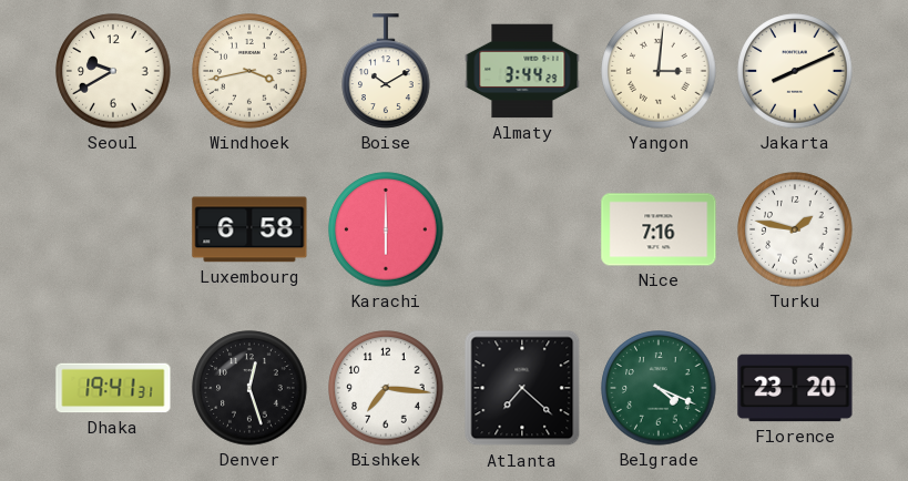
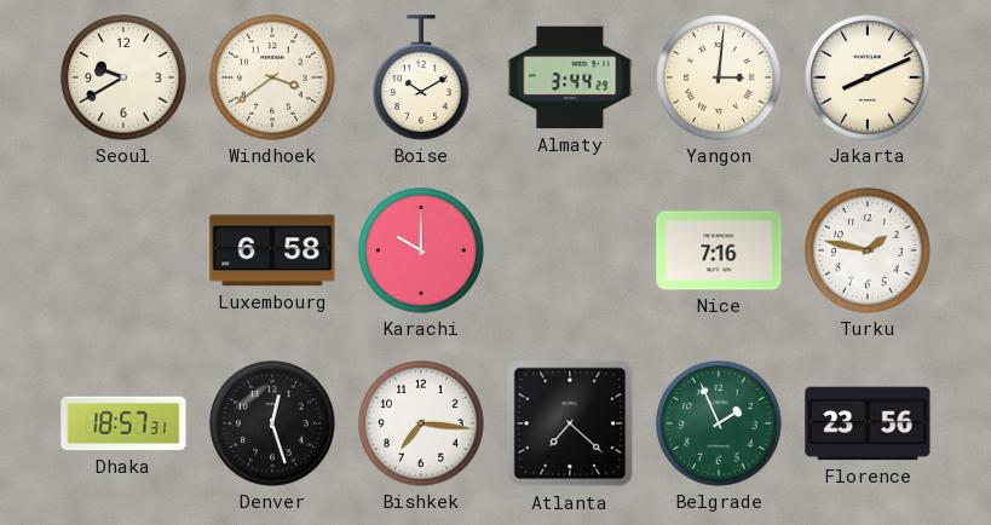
Windhoek: 3:43 -> 3:39 (272, 77)
Karachi: 6:00 -> 10:00 (421, 250)
Dhaka: 19:41 -> 18:57 (123, 423)
Belgrade: 4:19 -> 1:56 (719, 423)
Florence: 23:20 -> 23:56 (868, 423)
